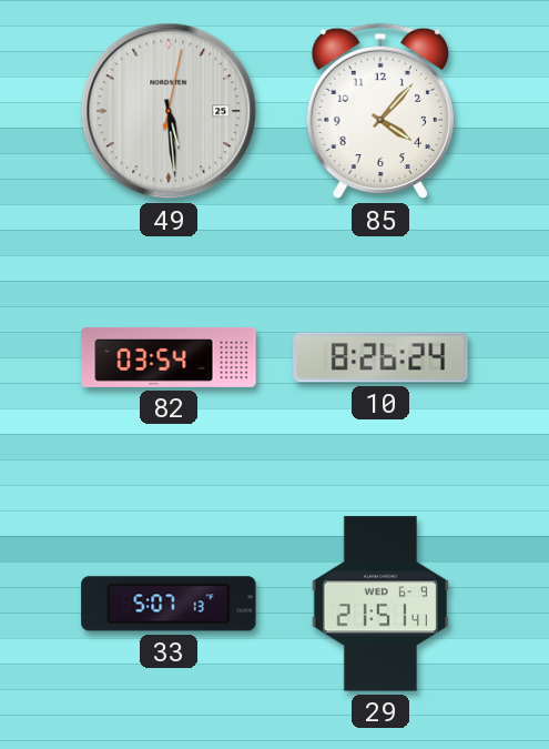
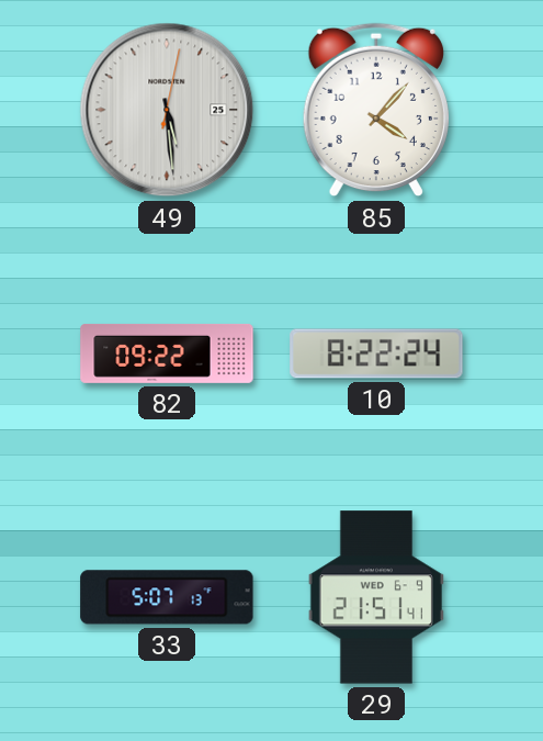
82: 03:54 -> 09:22 (167, 353)
10: 8:26 -> 8:22 (376, 353)
